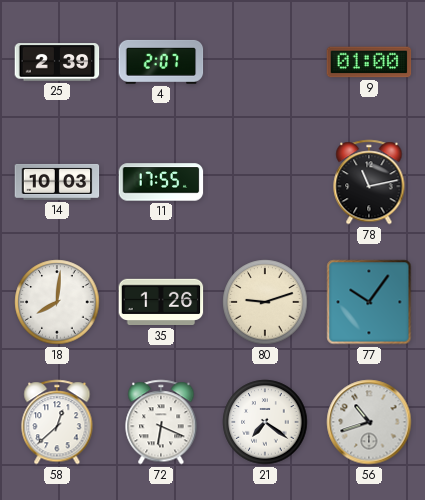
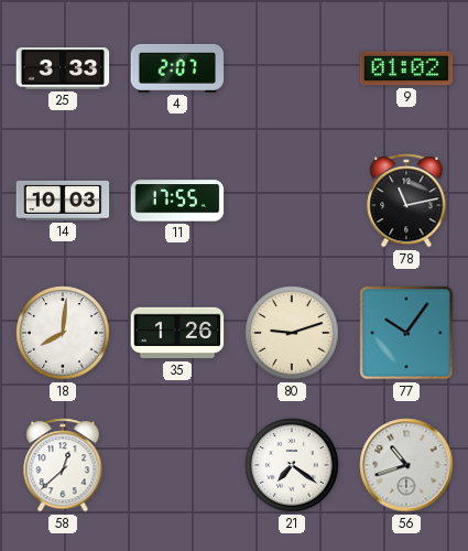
25: 2:39 -> 3:33 (63, 68)
9: 01:00 -> 01:02 (406, 68)
72: 6:19 -> none (161, 422)
